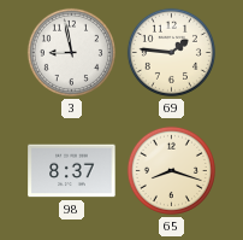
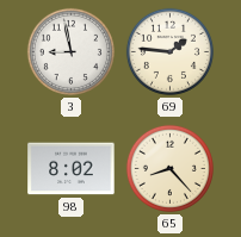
98: 8:37 -> 8:02 (72, 169)
65: 8:18 -> 8:23 (169, 168)
